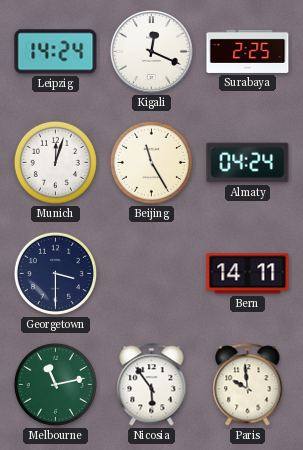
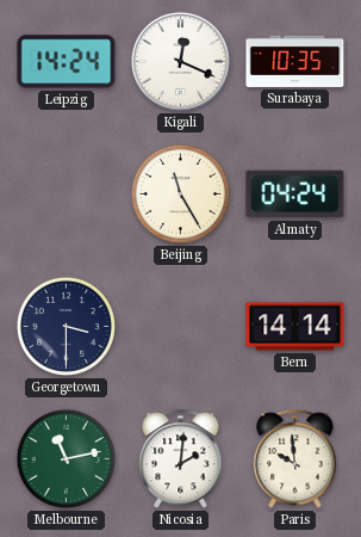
Surabaya: 2:25 -> 10:35 (295, 61)
Munich: 12:03 -> none (55, 162)
Bern: 14:11 -> 14:14 (295, 327)
Nicosia: 5:54 -> 2:01 (181, 459)
